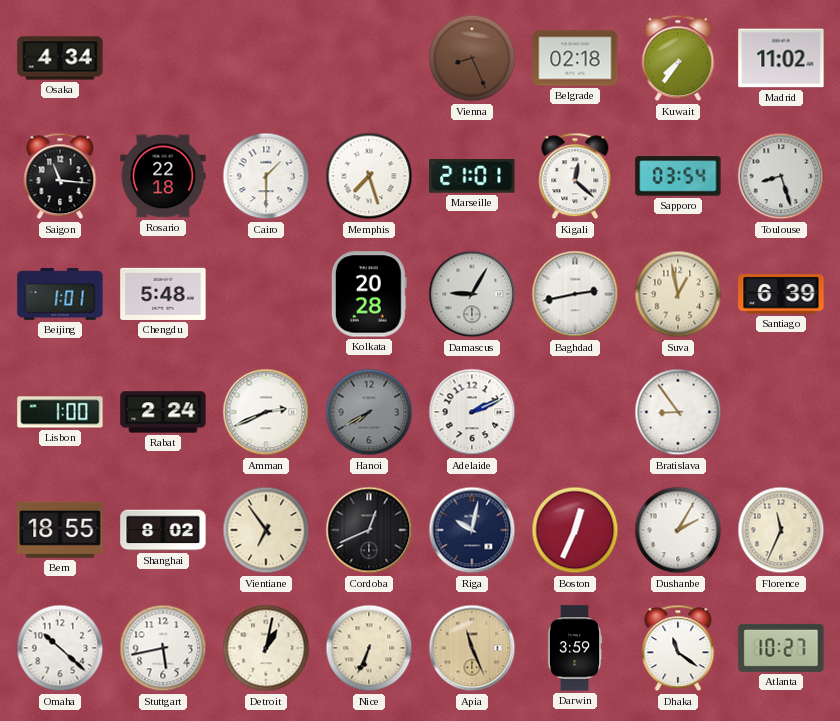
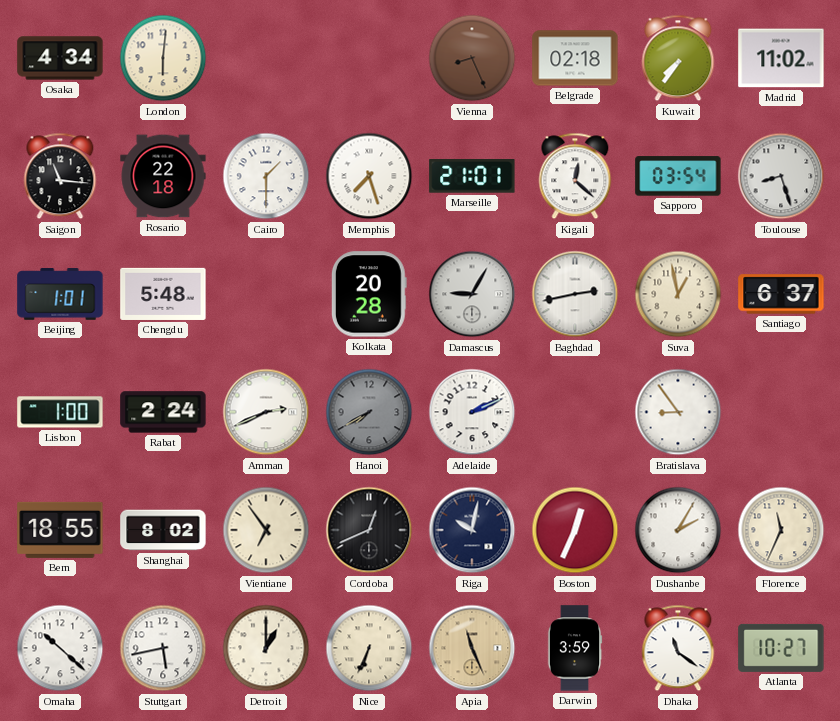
London: none -> 6:01 (163, 58)
Santiago: 6:39 -> 6:37 (781, 294)
Detroit: 1:02 -> 1:00 (266, 648)
